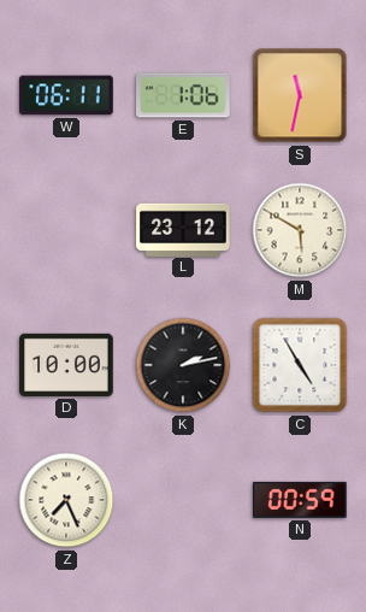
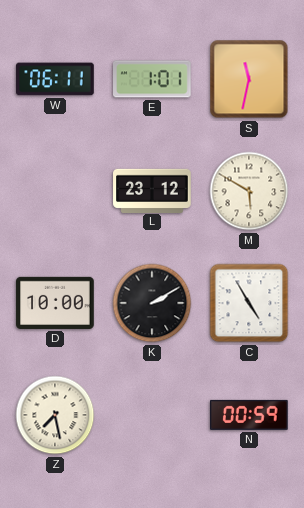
E: 1:06 -> 1:01 (153, 79)
K: 2:13 -> 2:10 (152, 303)
Z: 7:26 -> 7:28 (55, 415)
